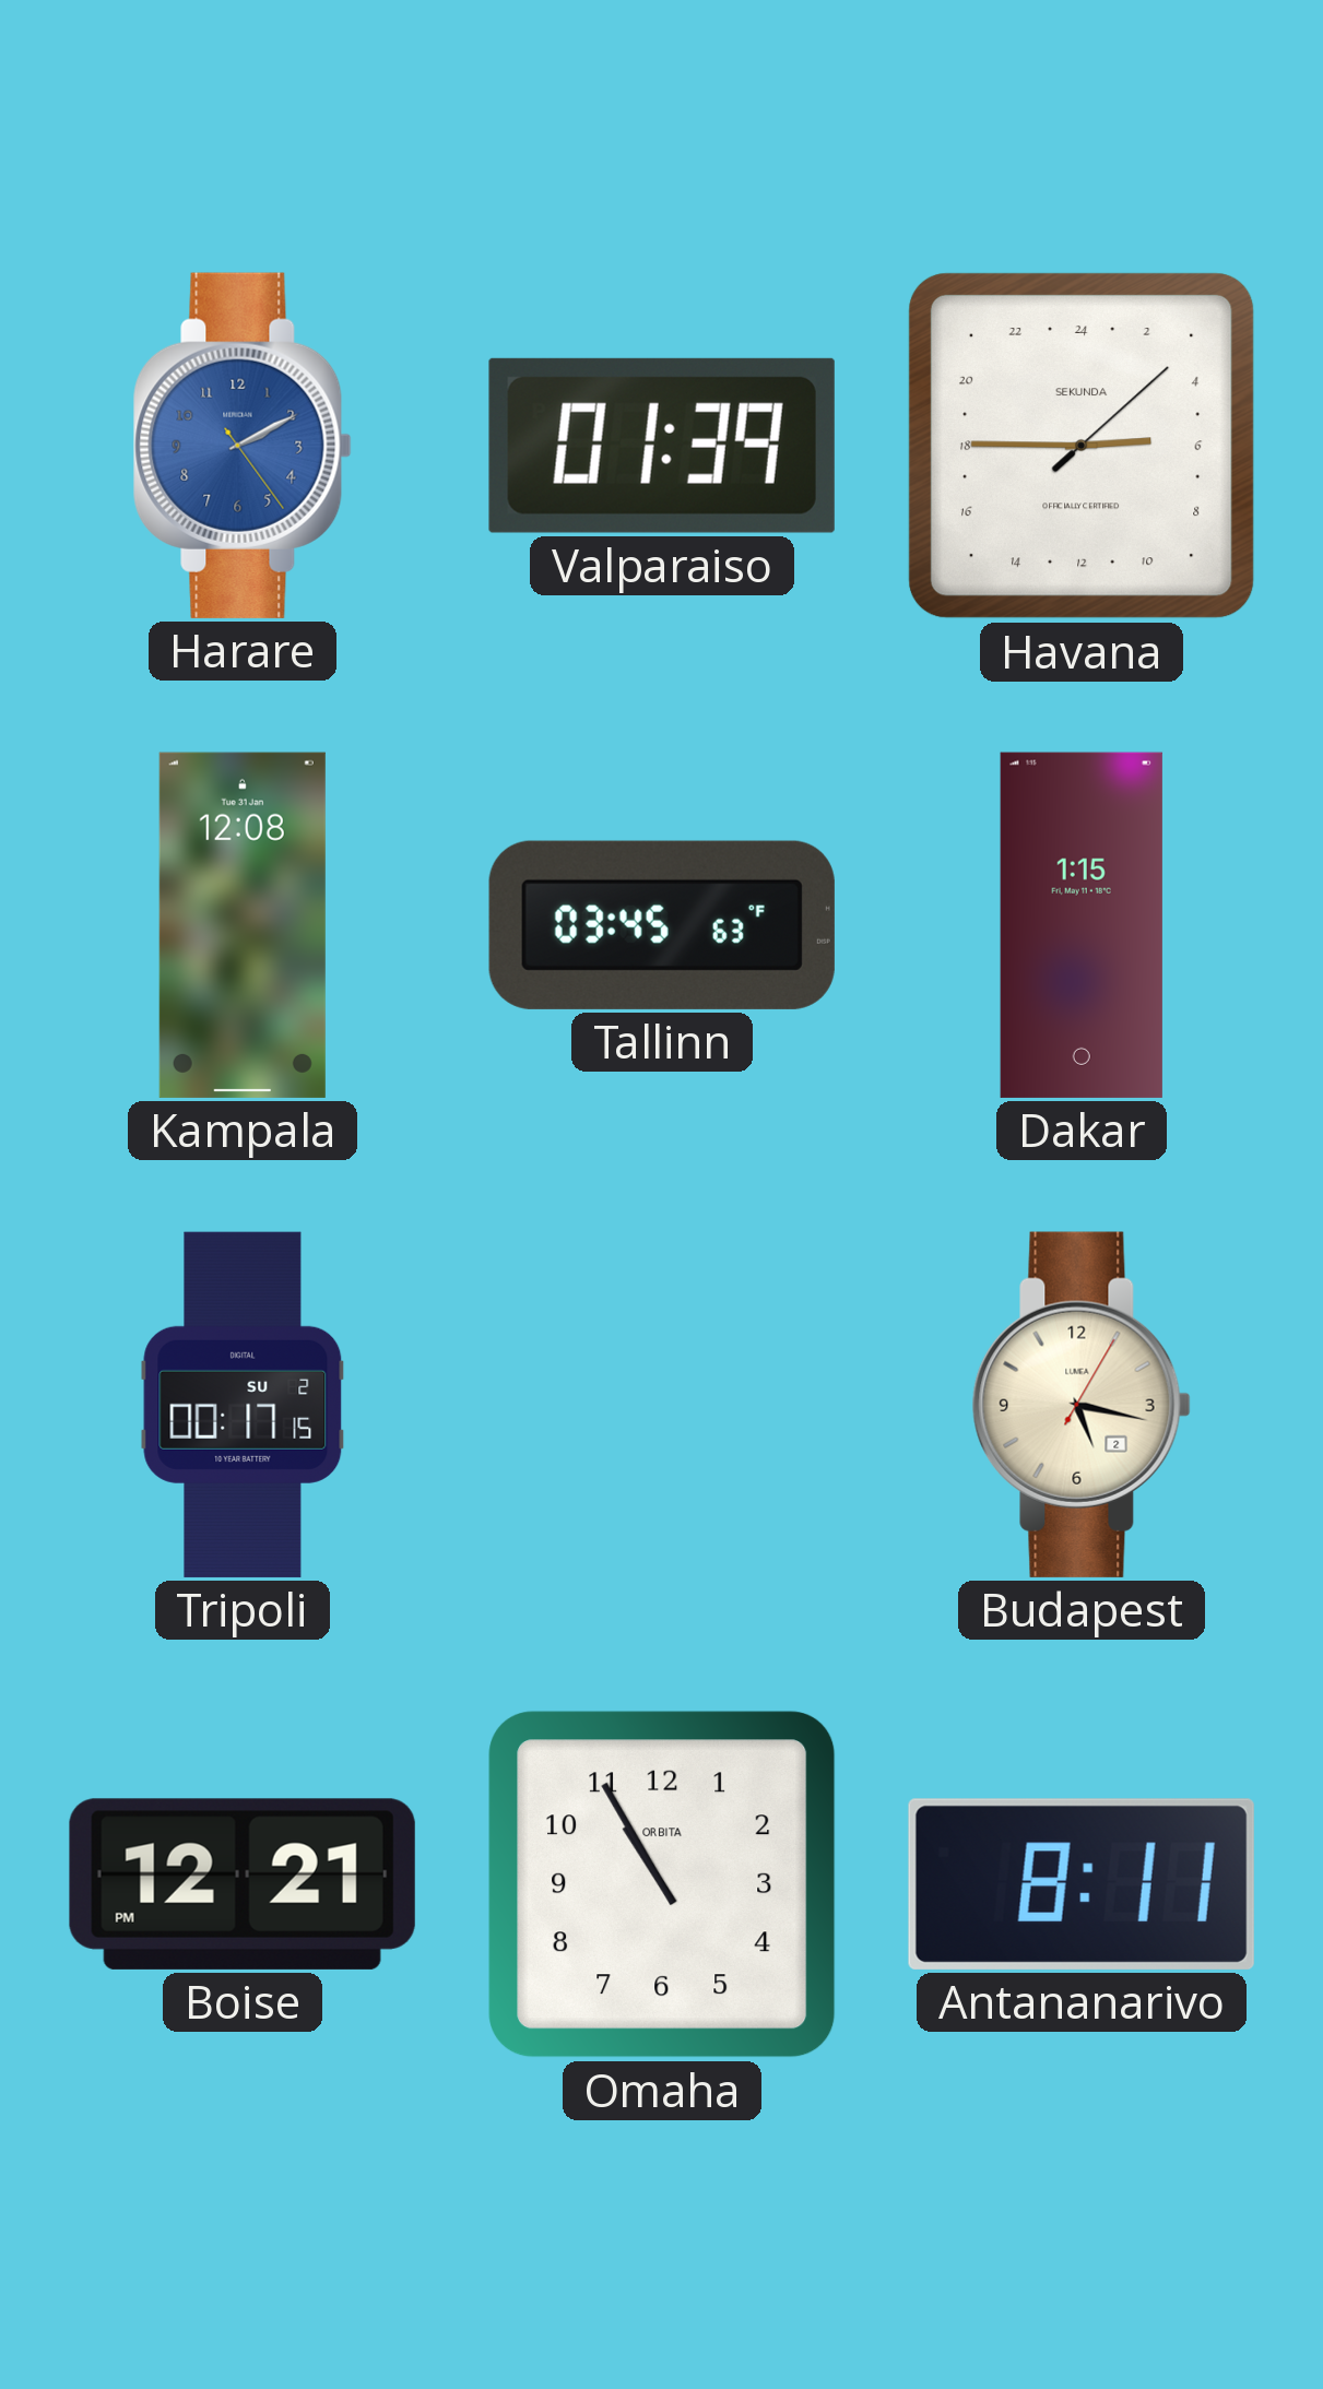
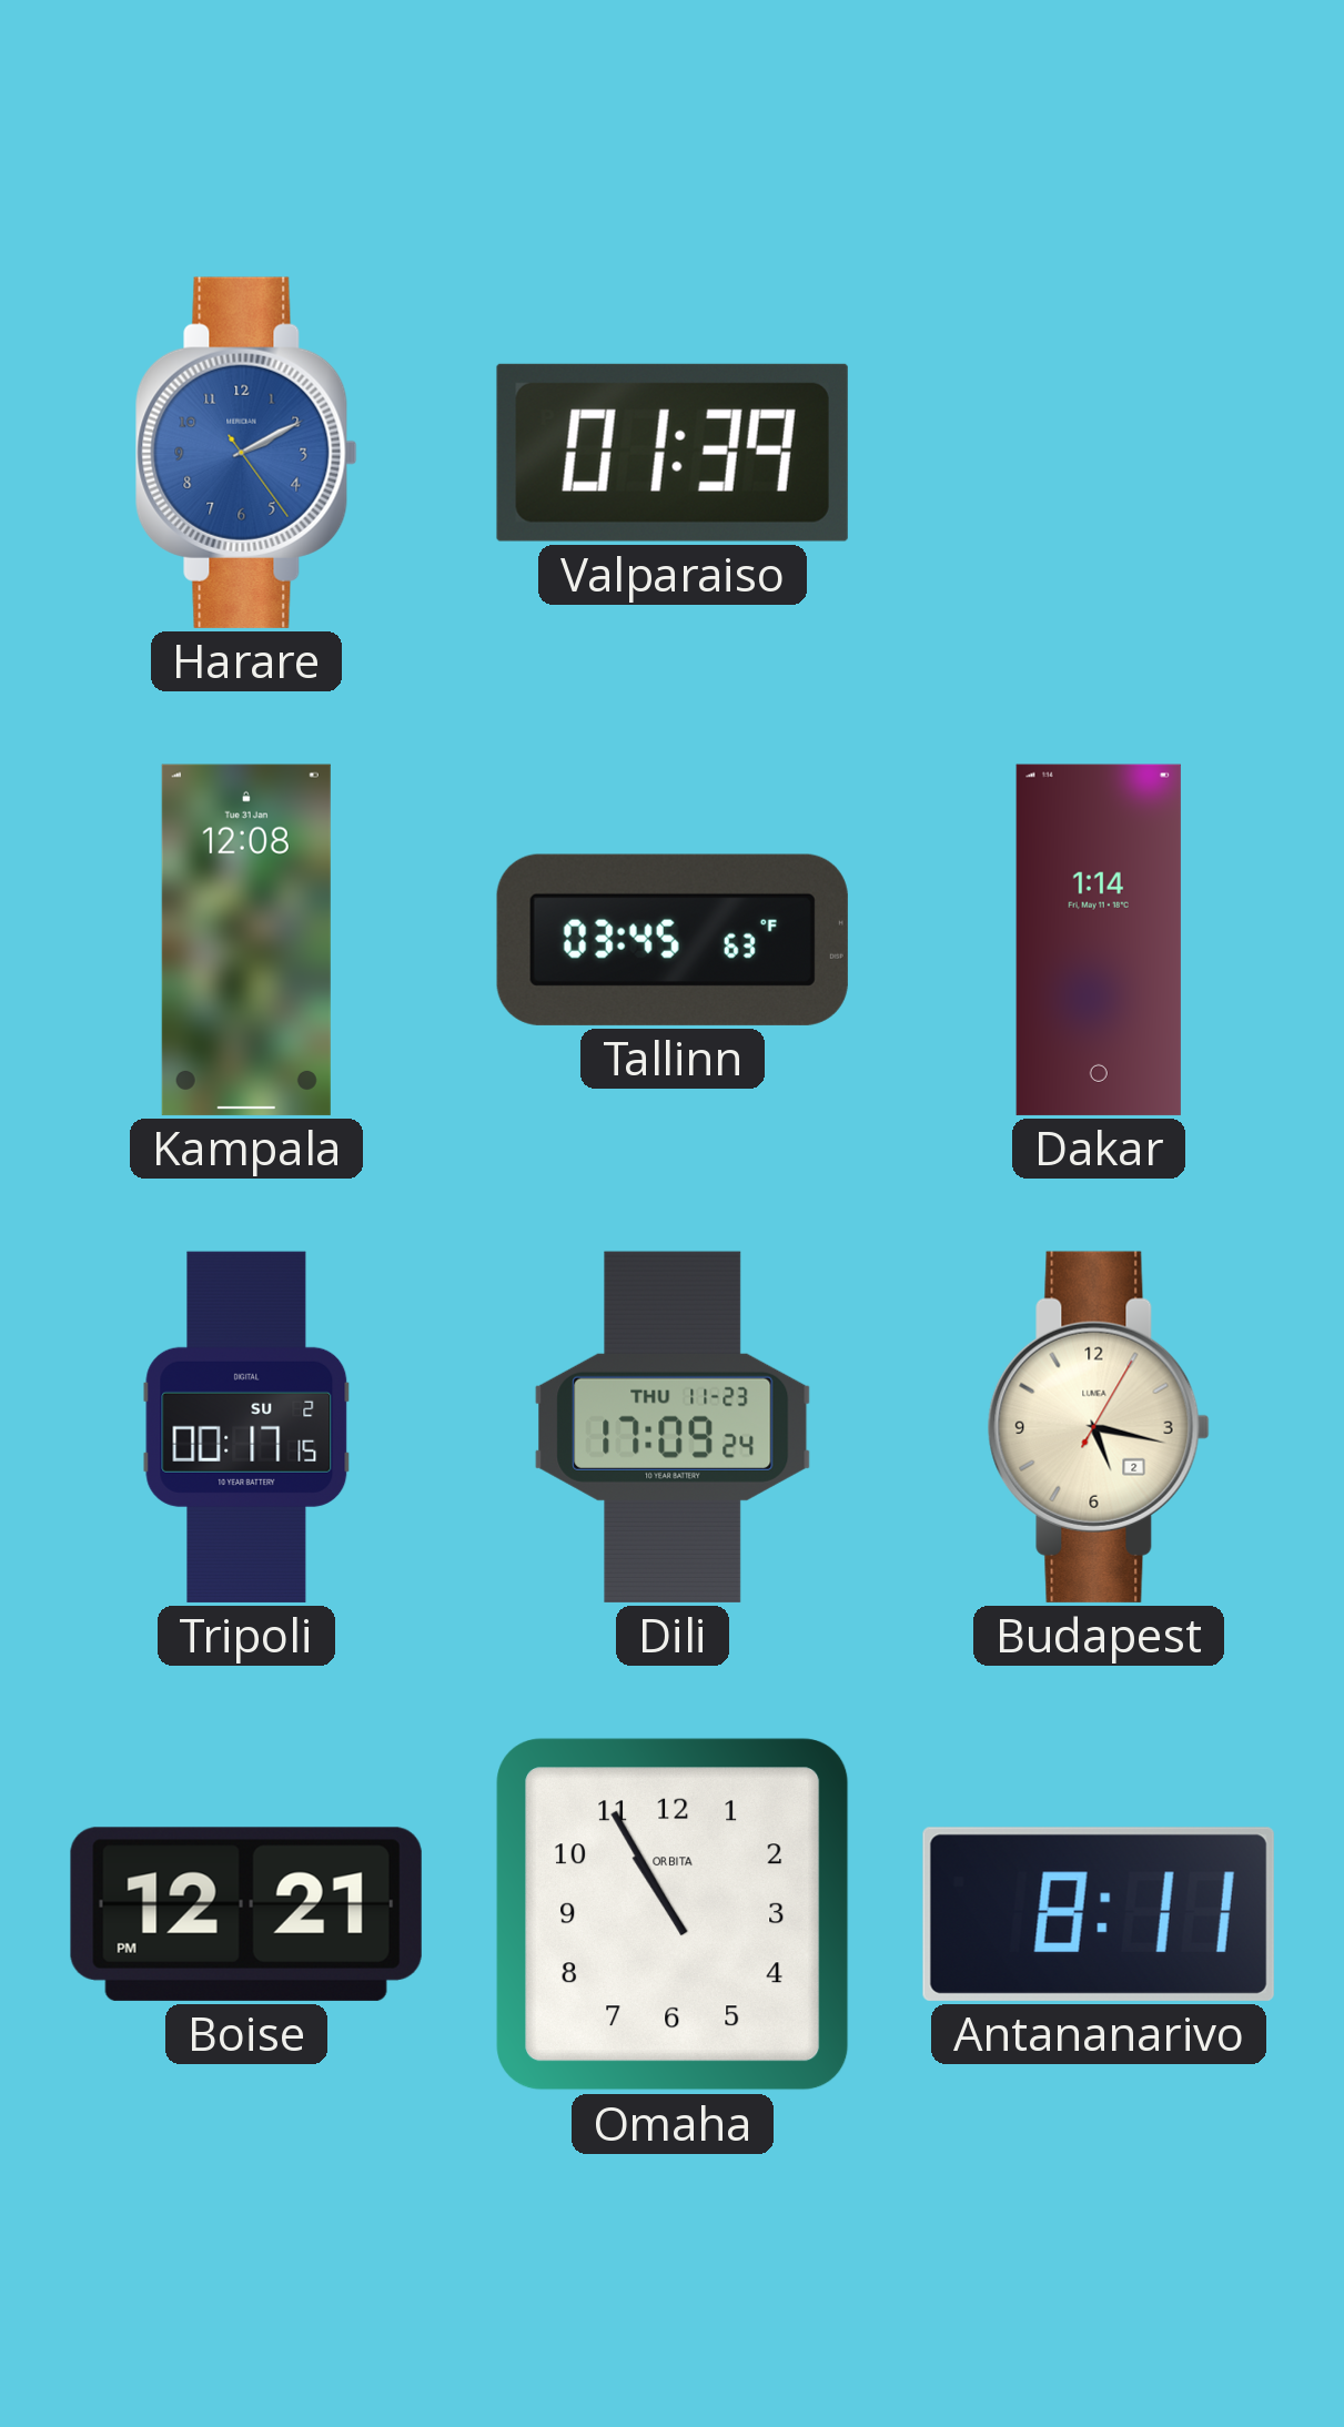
Havana: 5:45 -> none (1082, 446)
Dakar: 1:15 -> 1:14 (1099, 940)
Dili: none -> 17:09 (673, 1427)
